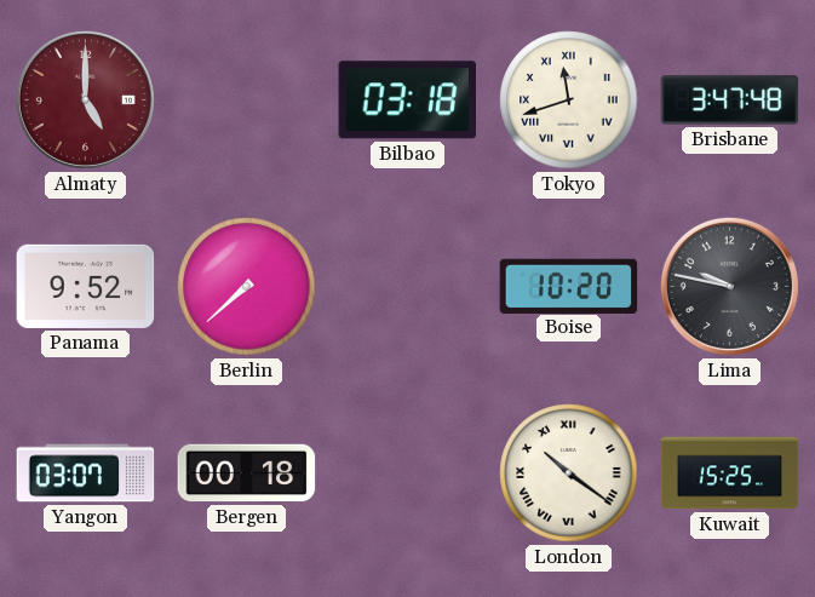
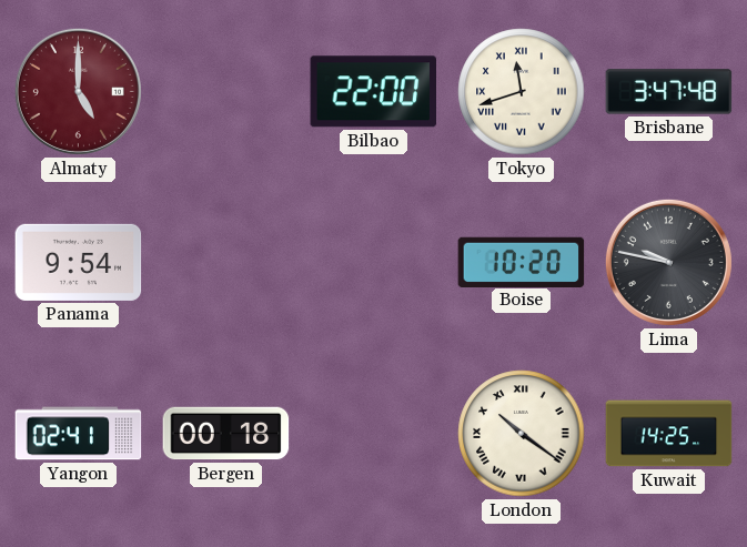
Bilbao: 03:18 -> 22:00 (373, 92)
Panama: 9:52 -> 9:54 (79, 262)
Berlin: 7:38 -> none (247, 287)
Yangon: 03:07 -> 02:41 (79, 434)
Kuwait: 15:25 -> 14:25 (669, 434)
